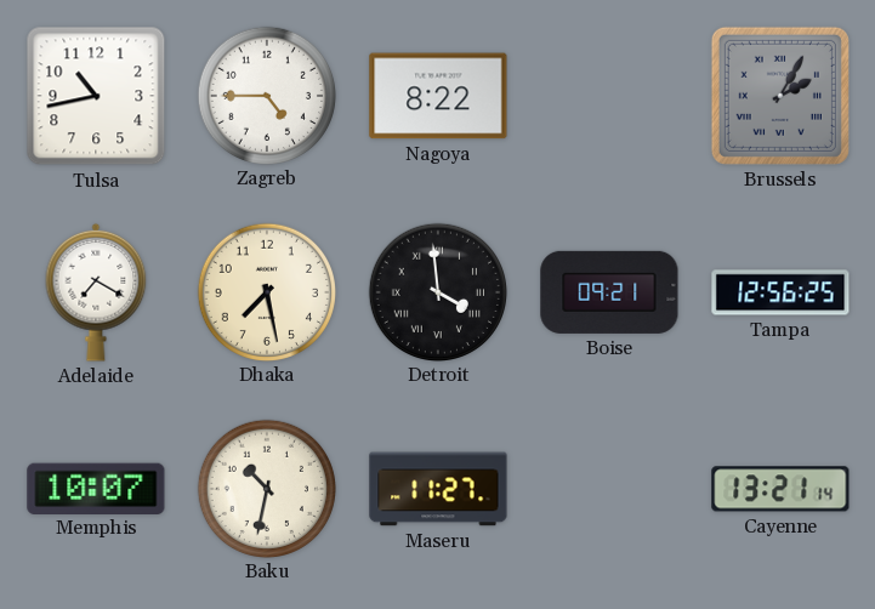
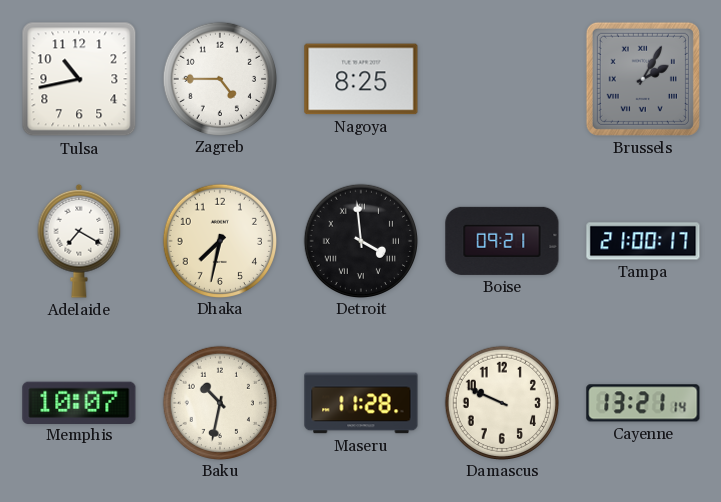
Nagoya: 8:22 -> 8:25 (361, 79)
Dhaka: 7:28 -> 7:32 (219, 240)
Tampa: 12:56 -> 21:00 (643, 241)
Maseru: 11:27 -> 11:28 (361, 403)
Damascus: none -> 9:49 (501, 402)
